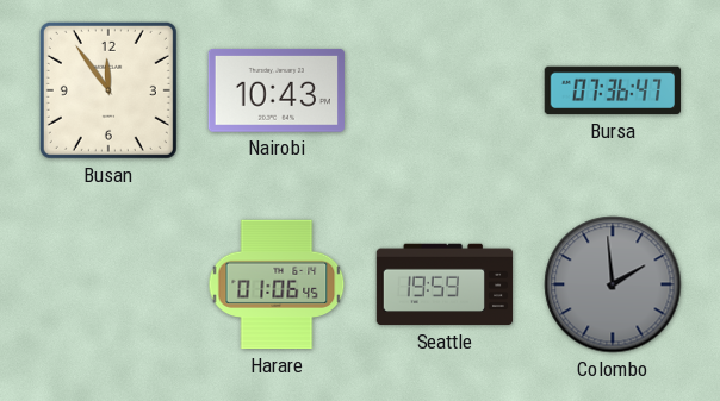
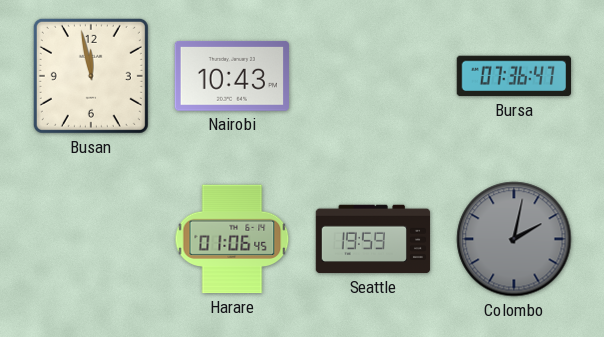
Busan: 11:54 -> 11:58 (91, 76)
Colombo: 1:59 -> 2:02 (514, 239)
